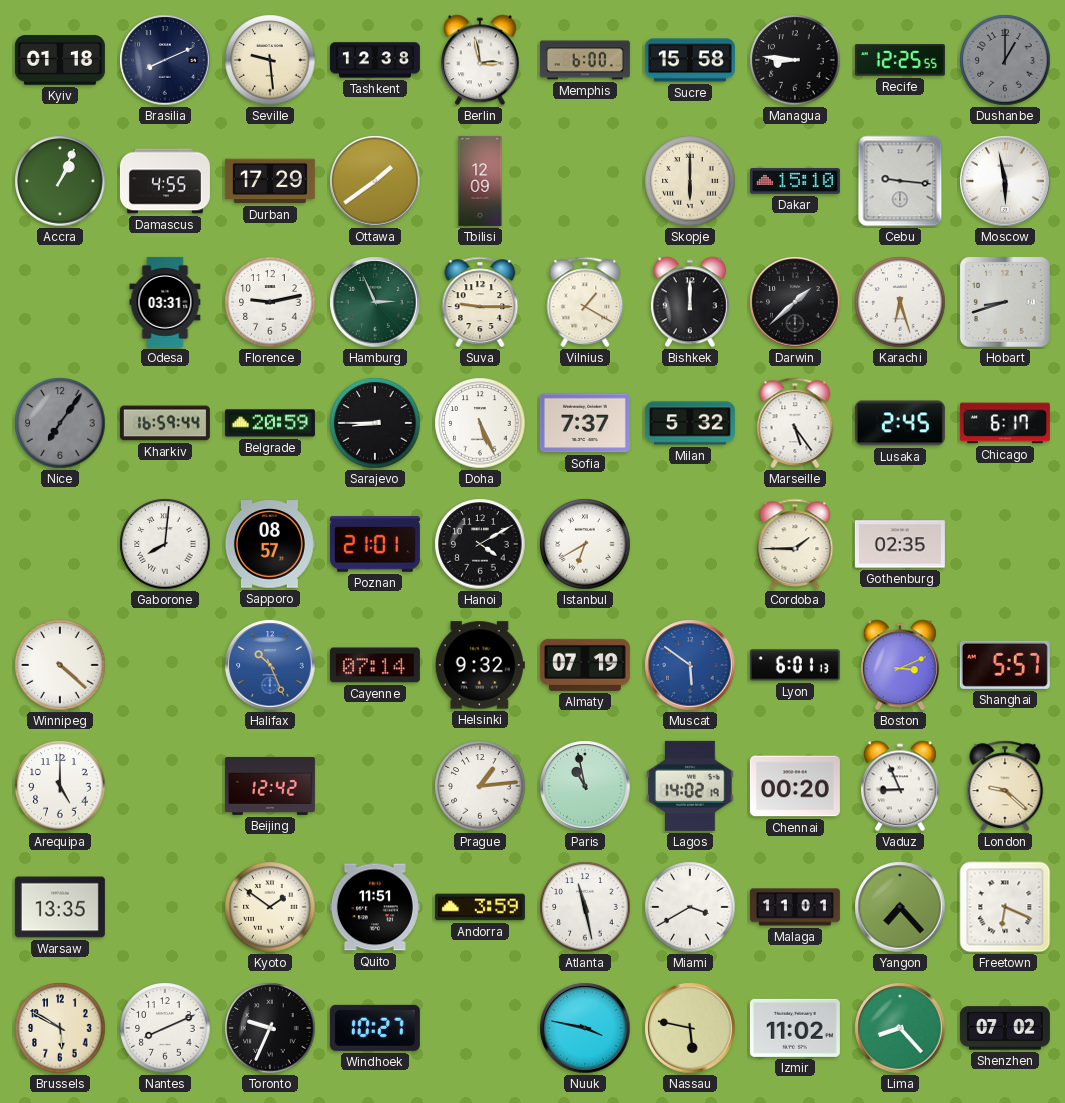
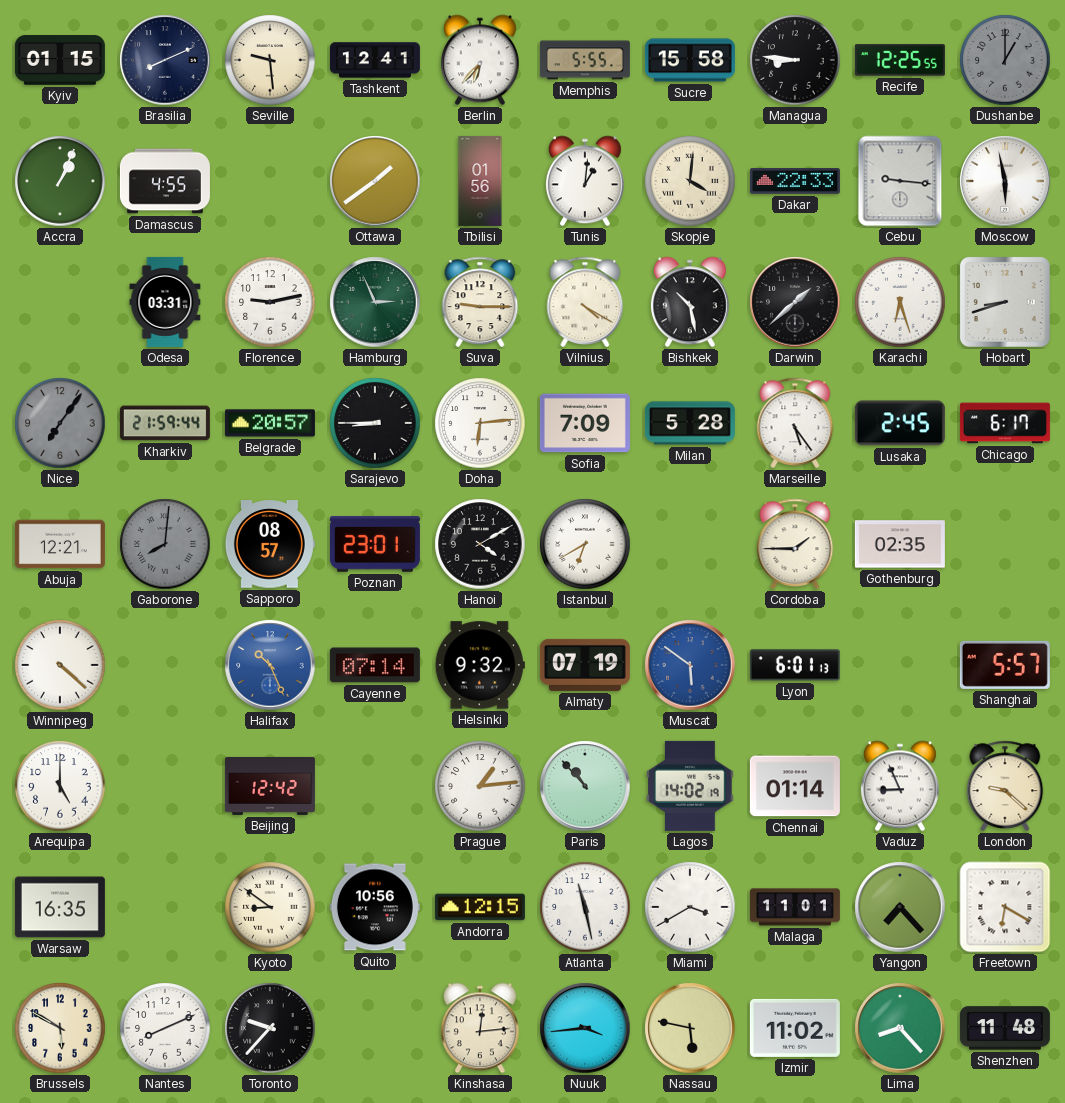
Kyiv: 01:18 -> 01:15 (60, 60)
Tashkent: 12:38 -> 12:41 (375, 60)
Berlin: 2:58 -> 6:37 (480, 60)
Memphis: 6:00 -> 5:55 (585, 60)
Durban: 17:29 -> none (270, 181)
Tbilisi: 12:09 -> 01:56 (480, 181)
Tunis: none -> 1:01 (585, 181)
Skopje: 6:00 -> 4:01 (690, 181)
Dakar: 15:10 -> 22:33 (795, 181)
Vilnius: 1:20 -> 4:20 (585, 302)
Bishkek: 12:00 -> 10:28 (690, 302)
Kharkiv: 16:59 -> 21:59 (165, 423)
Belgrade: 20:59 -> 20:57 (270, 423)
Doha: 5:26 -> 6:14 (480, 423)
Sofia: 7:37 -> 7:09 (585, 423)
Milan: 5:32 -> 5:28 (690, 423)
Abuja: none -> 12:21 (60, 544)
Gaborone dial: white -> grey (165, 544)
Poznan: 21:01 -> 23:01 (375, 544)
Boston: 3:11 -> none (900, 665)
Paris: 10:58 -> 10:53 (585, 786)
Chennai: 00:20 -> 01:14 (795, 786)
Warsaw: 13:35 -> 16:35 (60, 907)
Kyoto: 1:51 -> 8:51 (270, 907)
Quito: 11:51 -> 10:56 (375, 907)
Andorra: 3:59 -> 12:15 (480, 907)
Freetown: 6:19 -> 6:20 (1005, 907)
Toronto: 9:34 -> 9:37 (270, 1028)
Windhoek: 10:27 -> none (375, 1028)
Kinshasa: none -> 12:14 (480, 1028)
Nuuk: 3:47 -> 3:44 (585, 1028)
Shenzhen: 07:02 -> 11:48 (1005, 1028)
